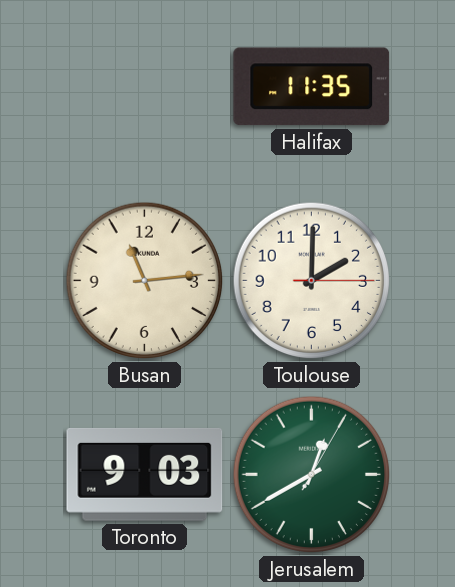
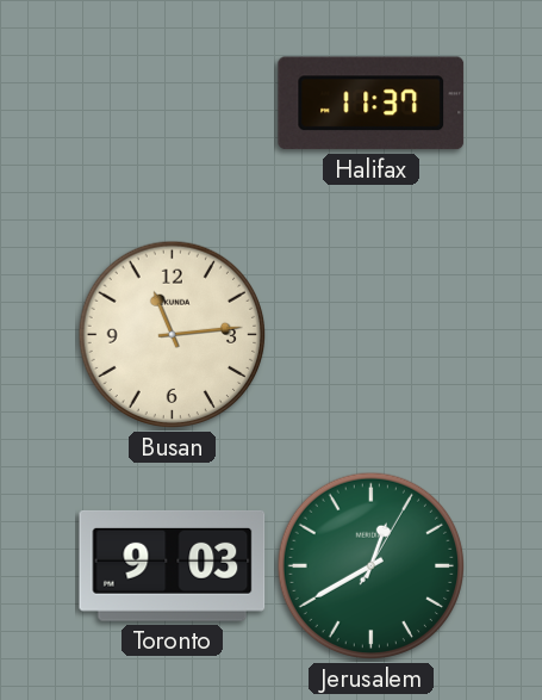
Halifax: 11:35 -> 11:37 (372, 104)
Toulouse: 2:00 -> none (312, 281)
